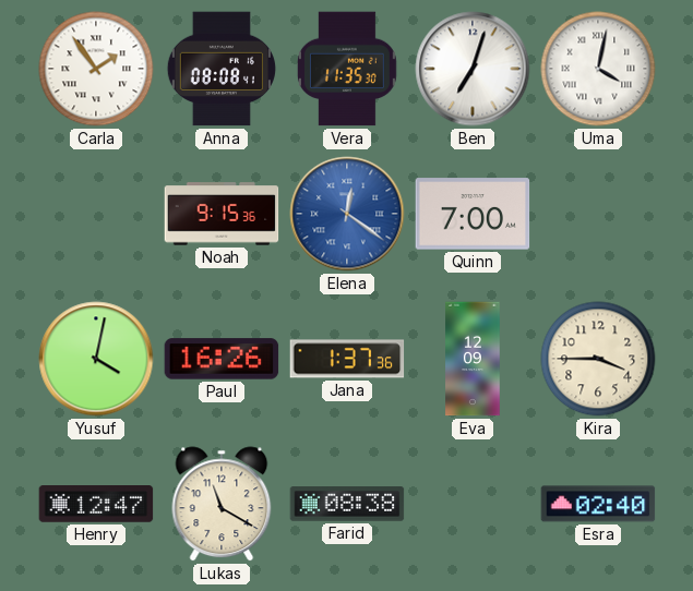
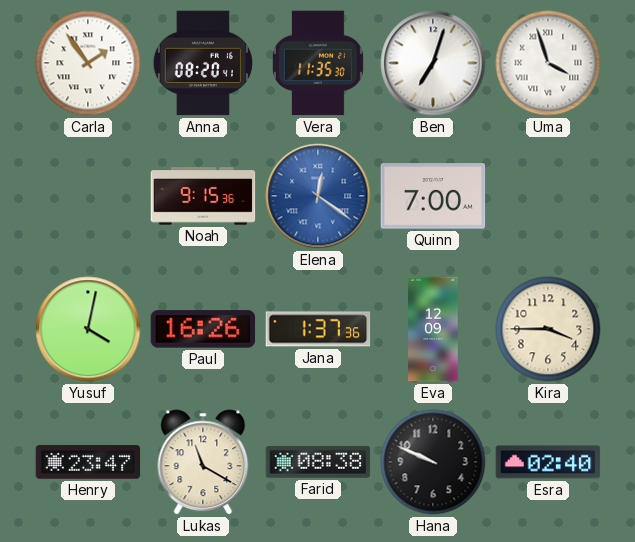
Anna: 08:08 -> 08:20 (203, 63)
Uma: 4:02 -> 3:57 (548, 63)
Henry: 12:47 -> 23:47 (88, 462)
Hana: none -> 9:49 (433, 462)
